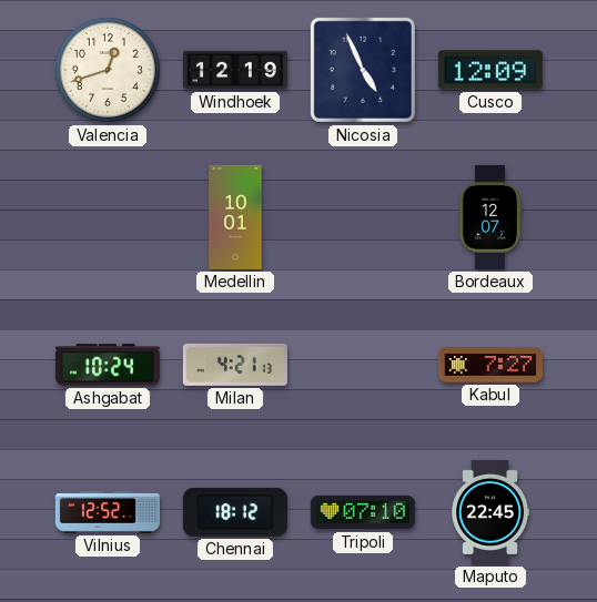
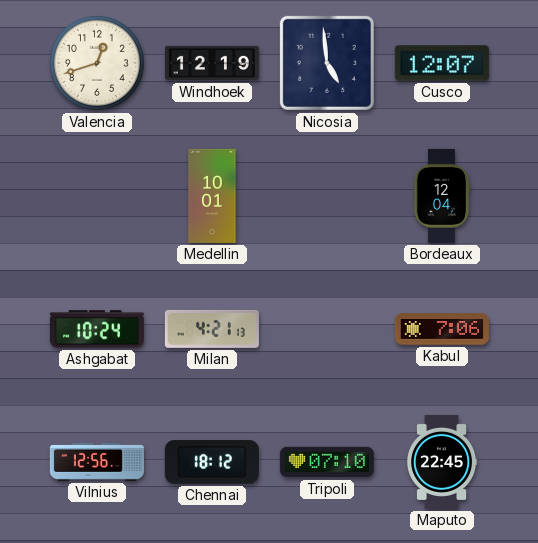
Nicosia: 4:56 -> 4:59 (327, 63)
Cusco: 12:09 -> 12:07 (442, 63)
Bordeaux: 12:07 -> 12:04 (442, 196)
Kabul: 7:27 -> 7:06 (442, 329)
Vilnius: 12:52 -> 12:56 (97, 462)
